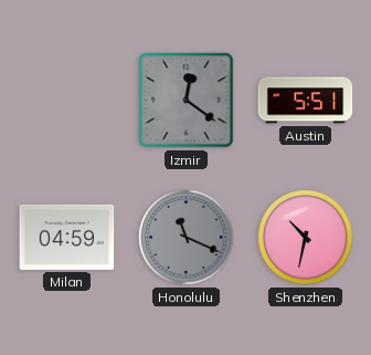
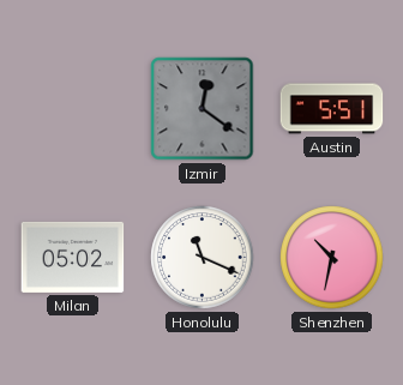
Milan: 04:59 -> 05:02 (73, 257)
Honolulu dial: grey -> white (203, 258)
